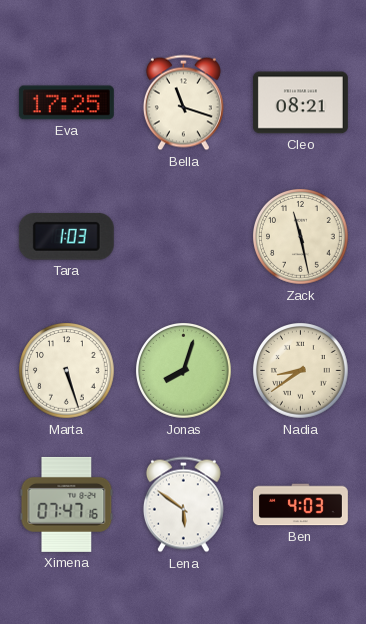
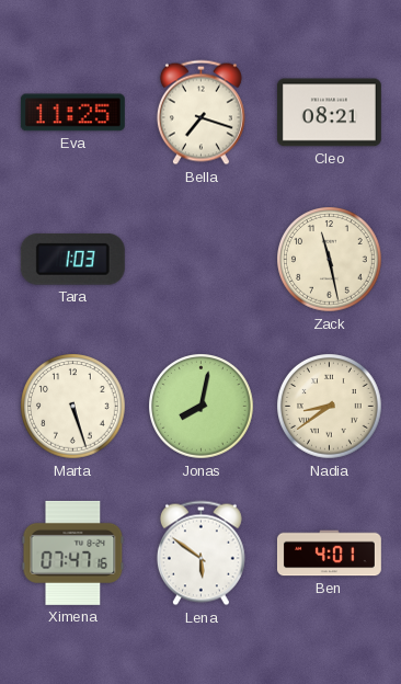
Eva: 17:25 -> 11:25 (72, 113)
Bella: 11:18 -> 7:18 (200, 113)
Jonas: 8:03 -> 8:02 (202, 407)
Ben: 4:03 -> 4:01 (329, 554)
